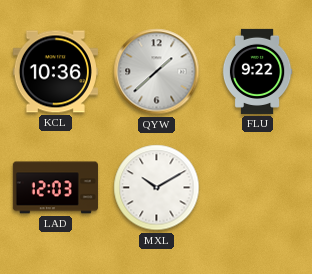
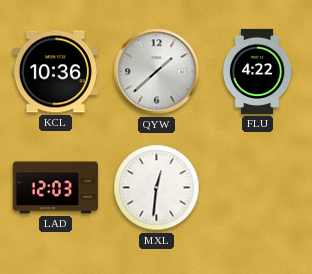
FLU: 9:22 -> 4:22 (257, 71)
MXL: 10:10 -> 12:31 (157, 188)
